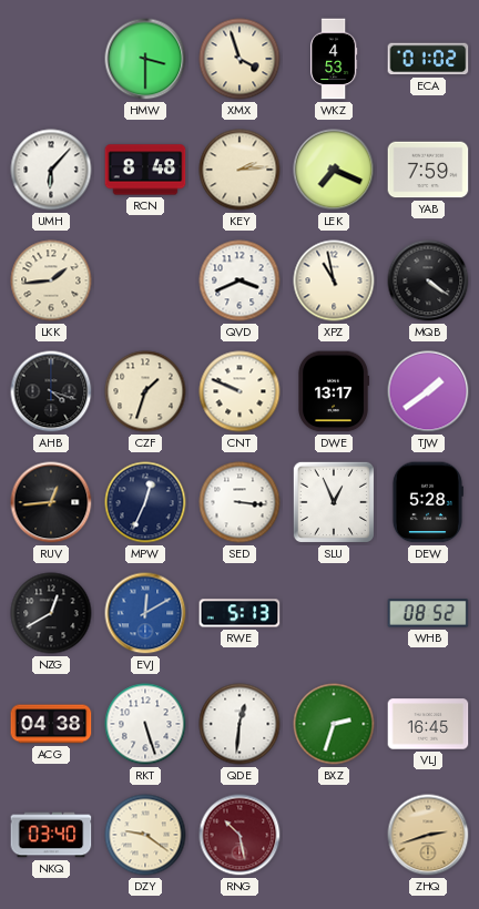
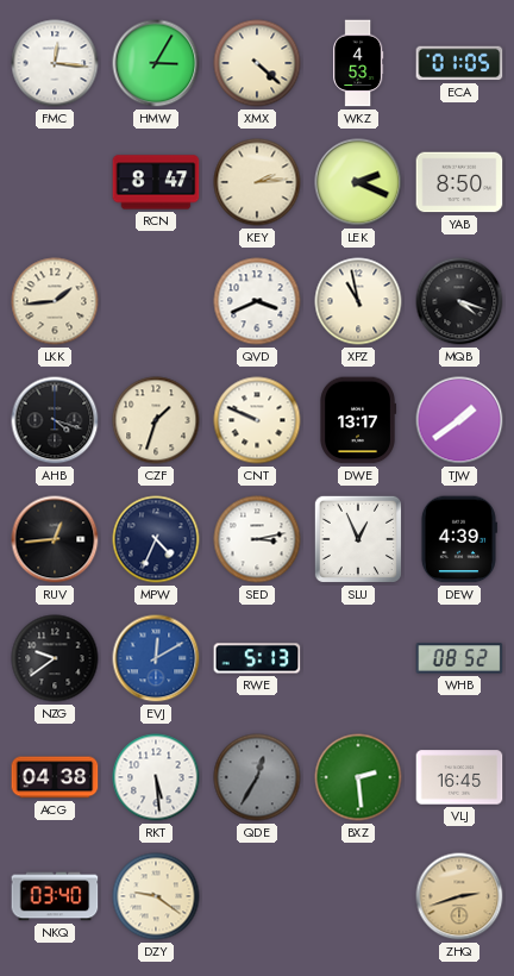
FMC: none -> 12:16 (55, 63)
HMW: 3:30 -> 3:05 (156, 63)
XMX: 3:57 -> 4:22 (257, 63)
ECA: 01:02 -> 01:05 (459, 63)
UMH: 6:07 -> none (51, 170)
RCN: 8:48 -> 8:47 (156, 182)
LEK: 7:19 -> 2:19 (358, 182)
YAB: 7:59 -> 8:50 (459, 182)
MQB: 4:21 -> 4:18 (459, 301)
MPW: 12:34 -> 4:34 (156, 539)
SED: 3:16 -> 3:13 (257, 539)
DEW: 5:28 -> 4:39 (458, 539)
NZG: 12:40 -> 9:39 (55, 658)
RKT: 5:27 -> 5:29 (156, 777)
QDE: 12:31 -> 12:35 (257, 777)
QDE dial: white -> grey (257, 777)
BXZ: 2:33 -> 2:29 (358, 777)
RNG: 10:28 -> none (239, 835)
